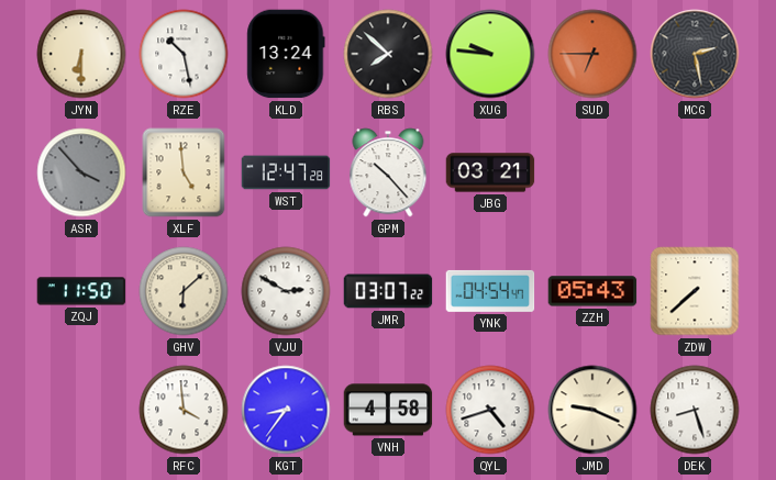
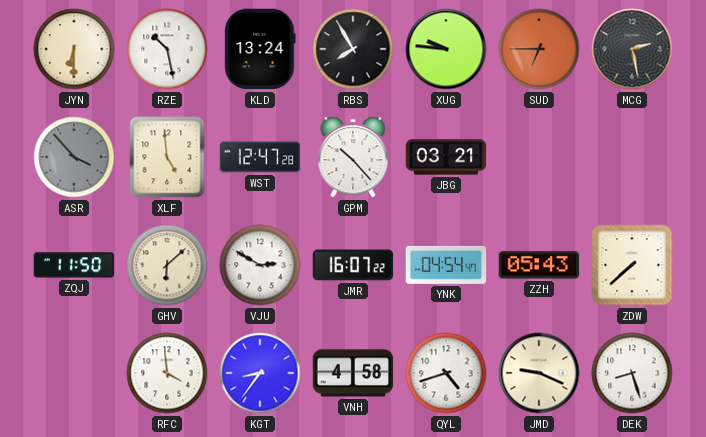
RBS: 7:52 -> 7:55 (353, 49)
JMR: 03:07 -> 16:07 (353, 265)
